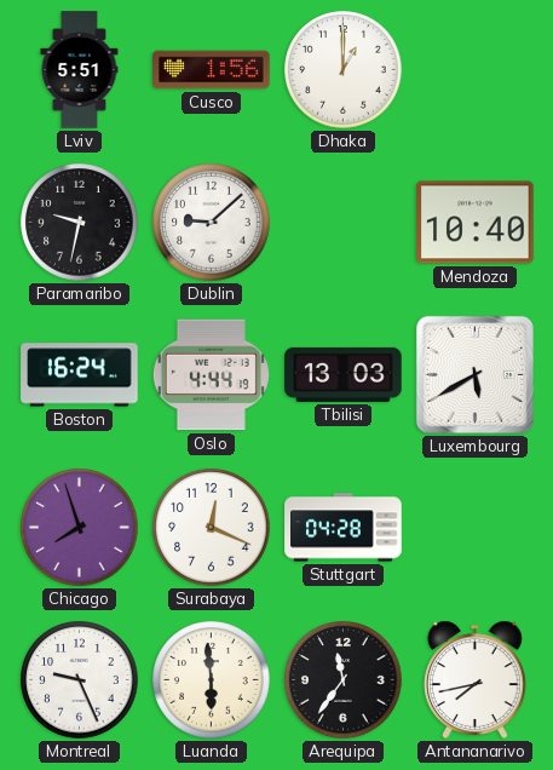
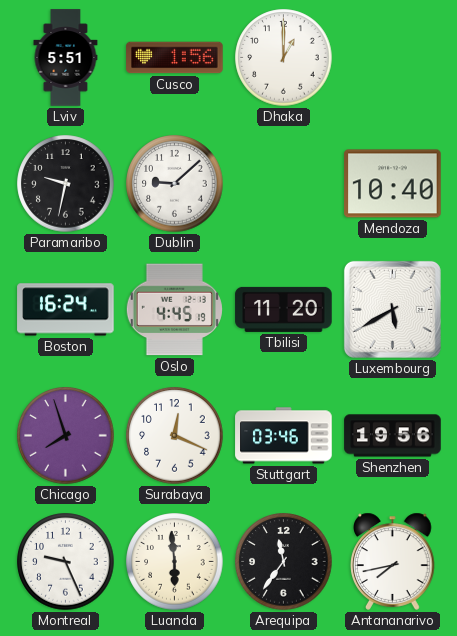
Oslo: 4:44 -> 4:45 (174, 310)
Tbilisi: 13:03 -> 11:20 (284, 309)
Stuttgart: 04:28 -> 03:46 (284, 436)
Shenzhen: none -> 19:56 (393, 436)
